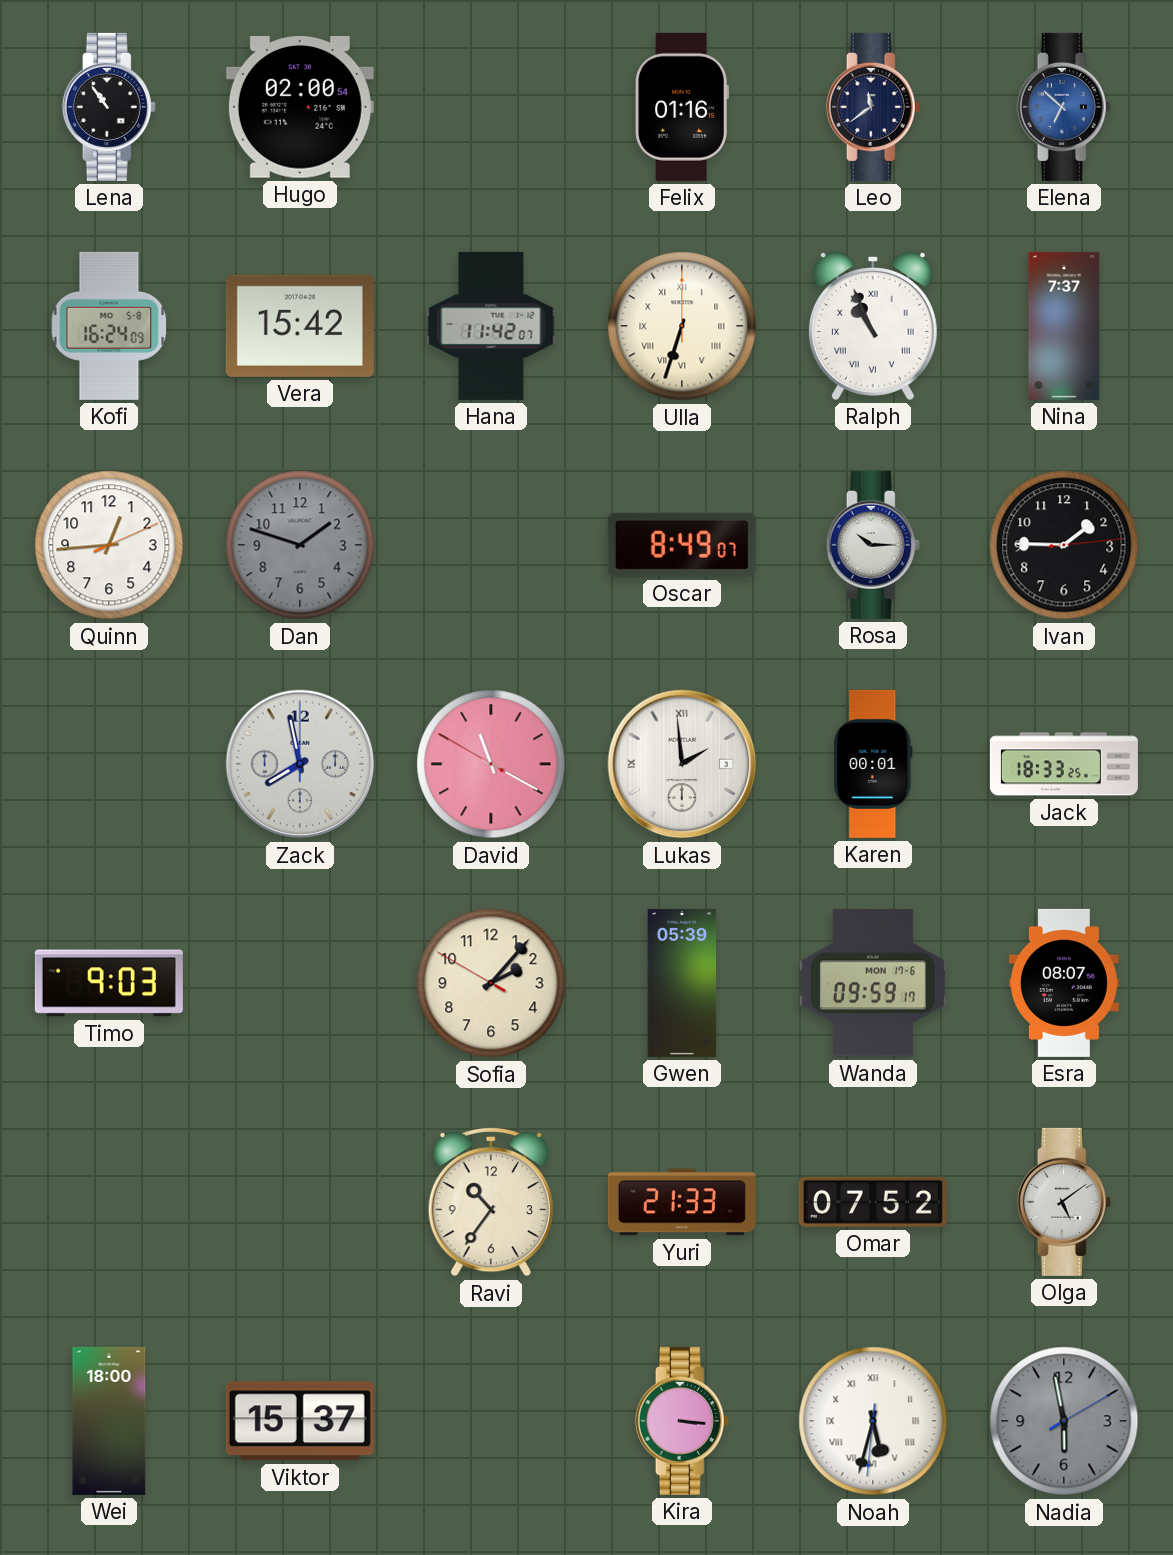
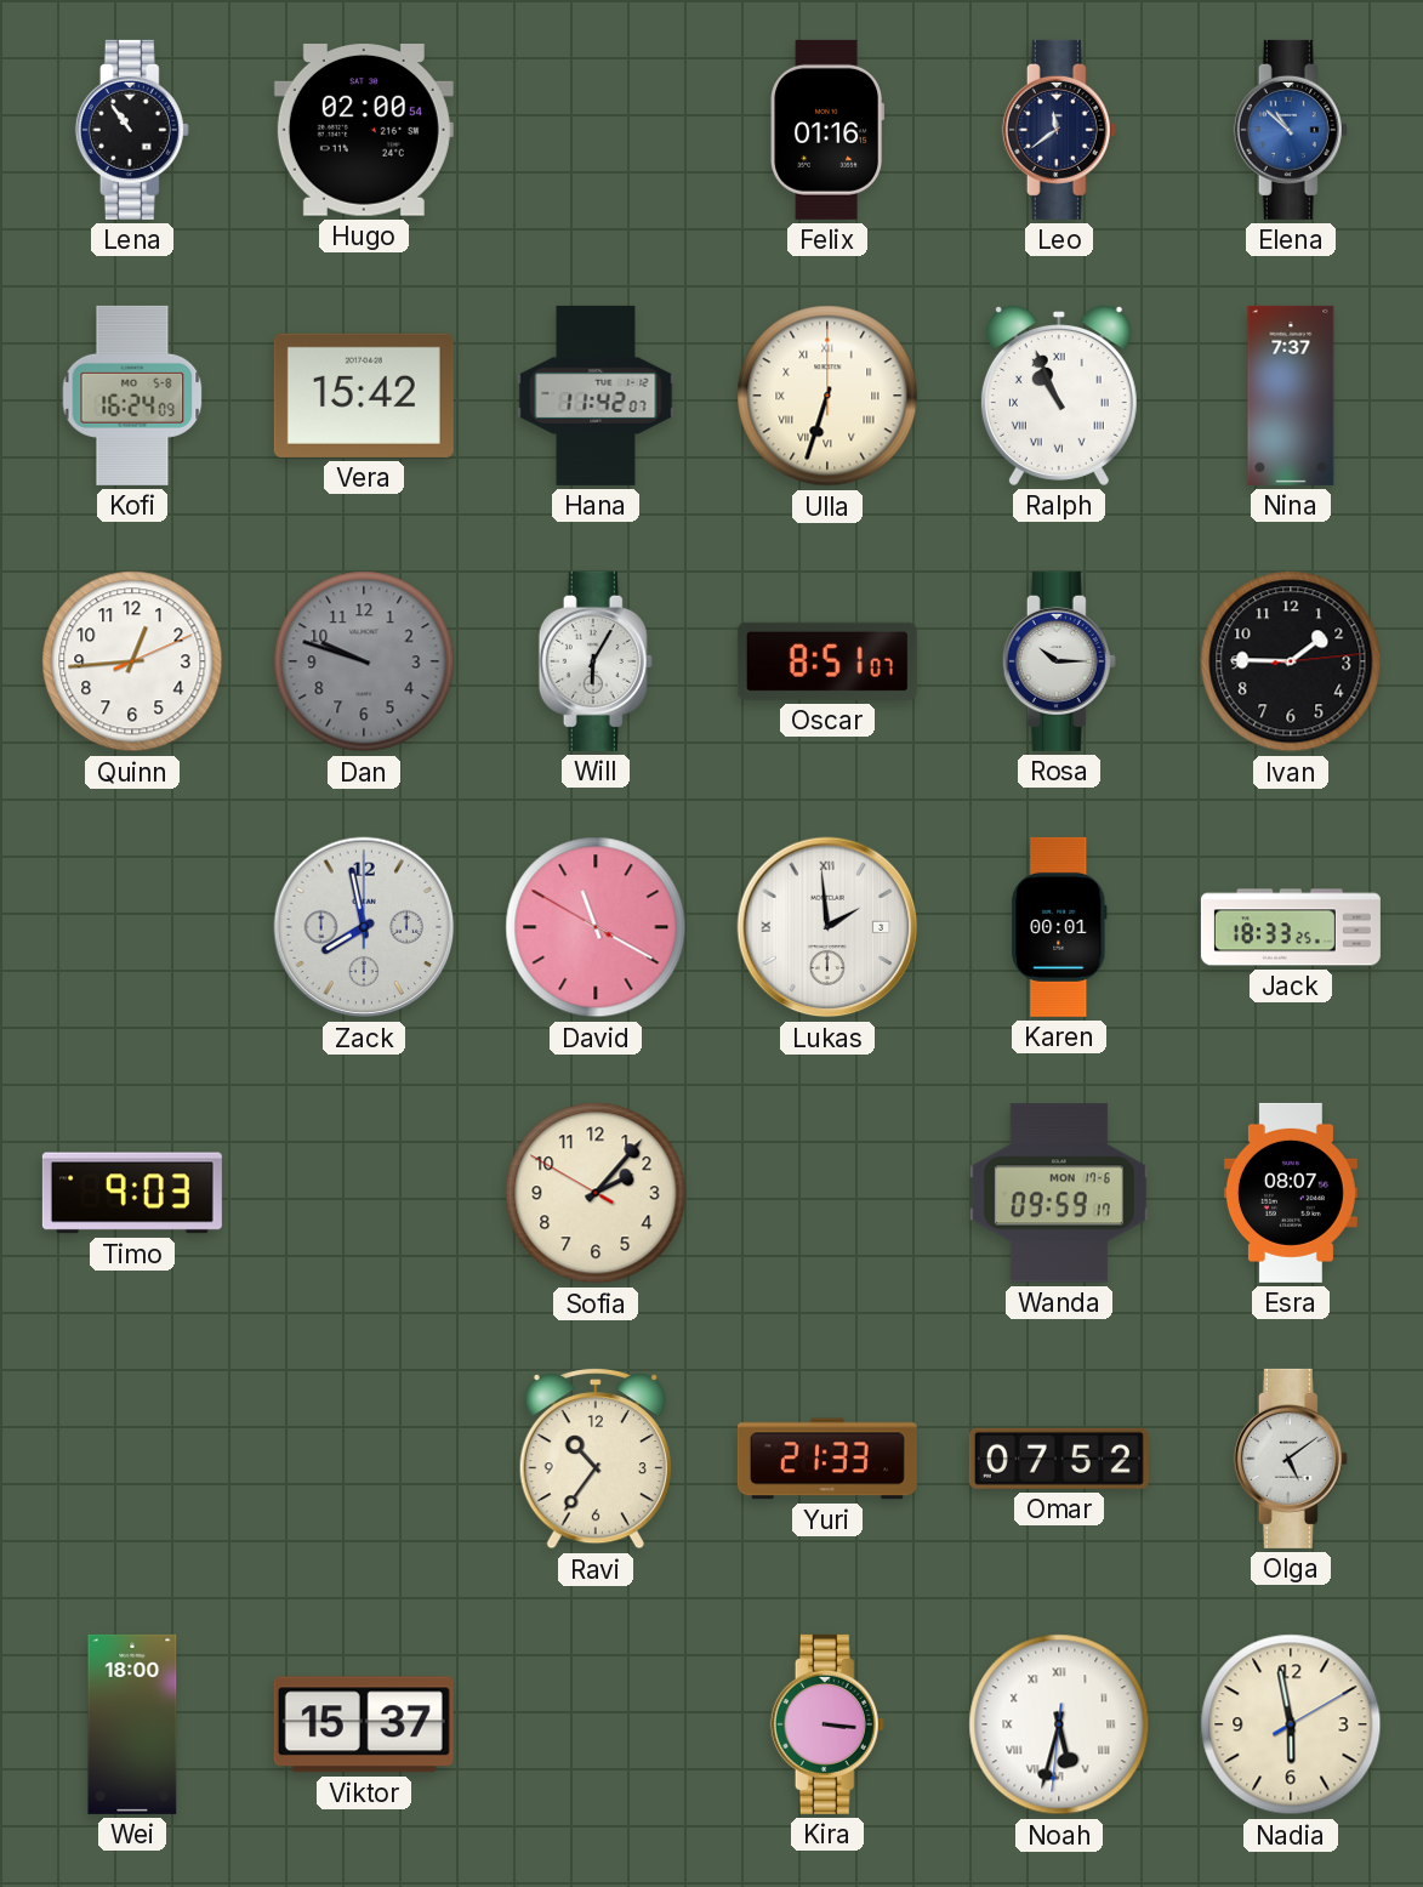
Elena: 6:52 -> 10:52 (1291, 130)
Dan: 1:48 -> 9:48 (364, 661)
Will: none -> 6:05 (596, 661)
Oscar: 8:49 -> 8:51 (827, 661)
Gwen: 05:39 -> none (682, 983)
Nadia dial: grey -> cream (1291, 1724)
